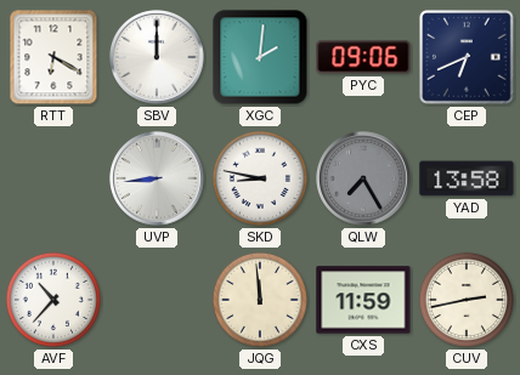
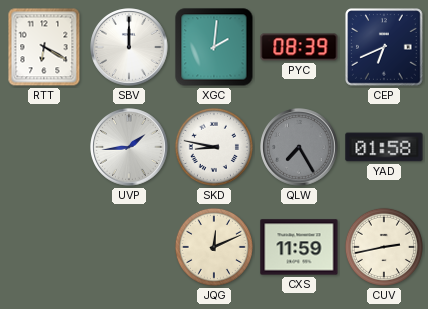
PYC: 09:06 -> 08:39 (299, 47)
UVP: 8:44 -> 1:44 (129, 147)
YAD: 13:58 -> 01:58 (384, 147)
AVF: 10:37 -> none (53, 300)
JQG: 11:59 -> 12:11 (214, 247)
